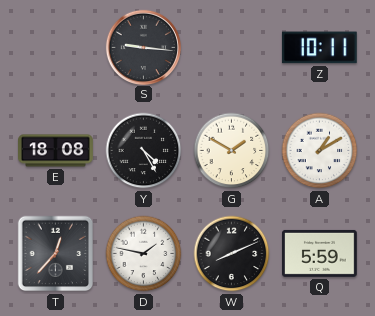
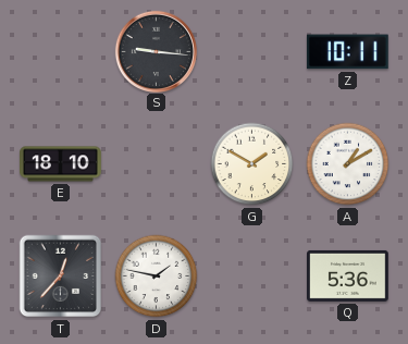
E: 18:08 -> 18:10 (61, 164)
Y: 4:25 -> none (144, 151)
W: 8:11 -> none (232, 254)
Q: 5:59 -> 5:36 (348, 275)
